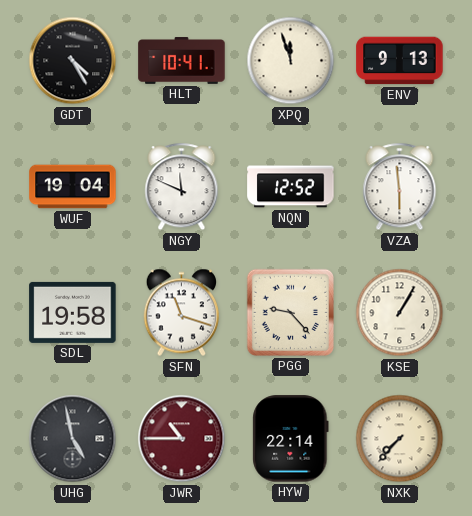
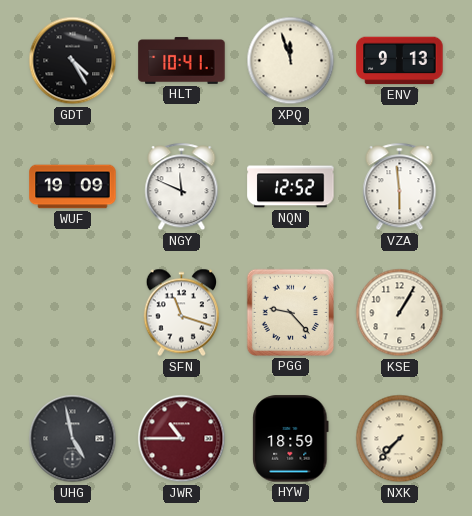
WUF: 19:04 -> 19:09 (73, 187)
SDL: 19:58 -> none (73, 312)
HYW: 22:14 -> 18:59 (291, 439)
